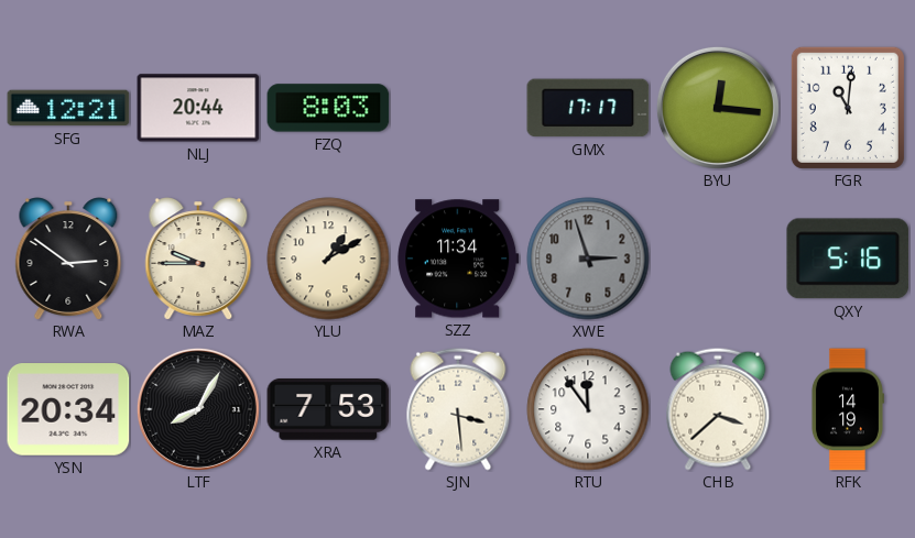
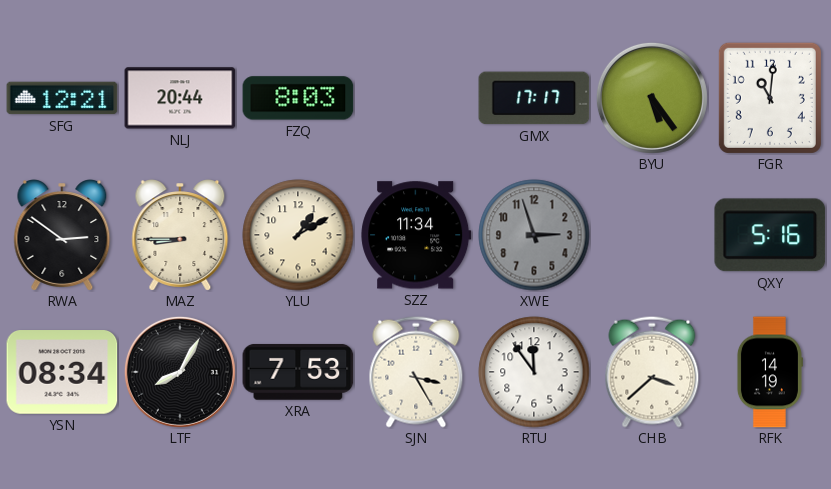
BYU: 12:16 -> 5:24 (652, 98)
MAZ: 9:45 -> 8:45 (180, 235)
YSN: 20:34 -> 08:34 (62, 372)
SJN: 3:29 -> 3:25 (416, 372)
